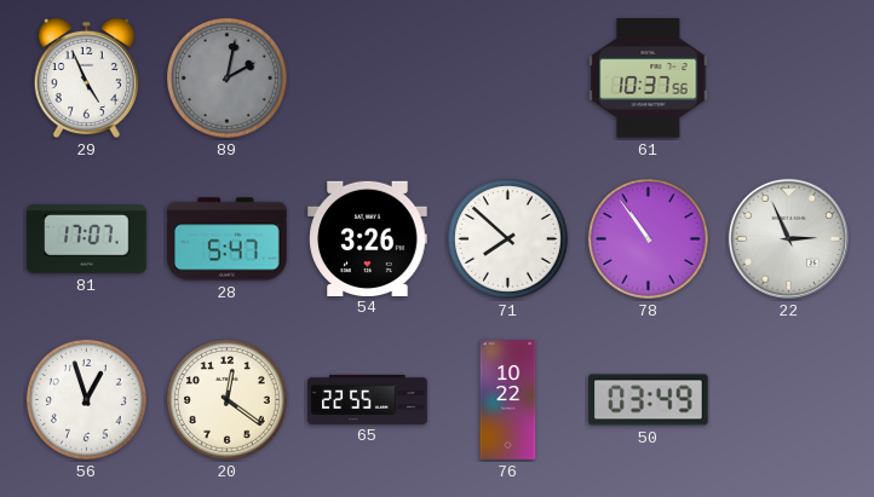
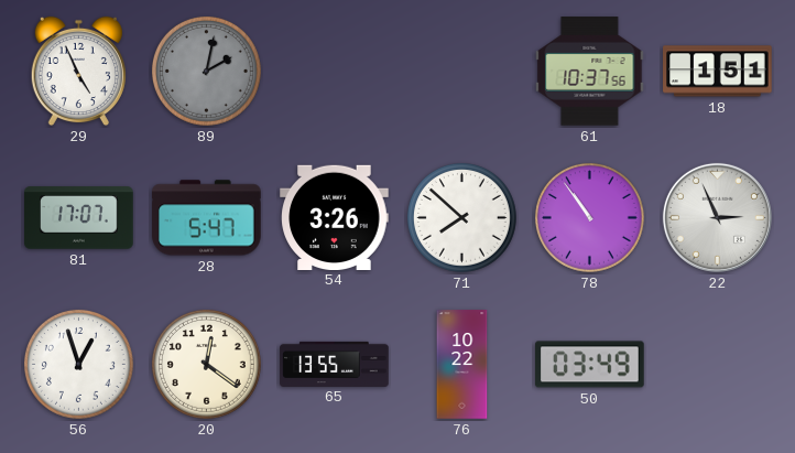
18: none -> 1:51 (718, 72)
65: 22:55 -> 13:55 (335, 364)
